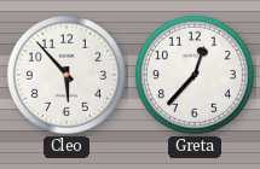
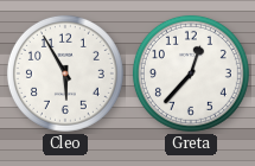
Cleo: 5:53 -> 5:55 (65, 74)
